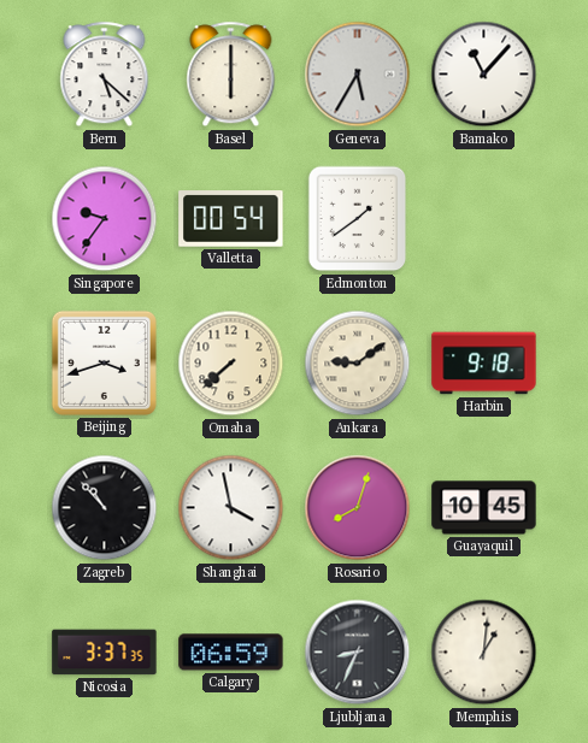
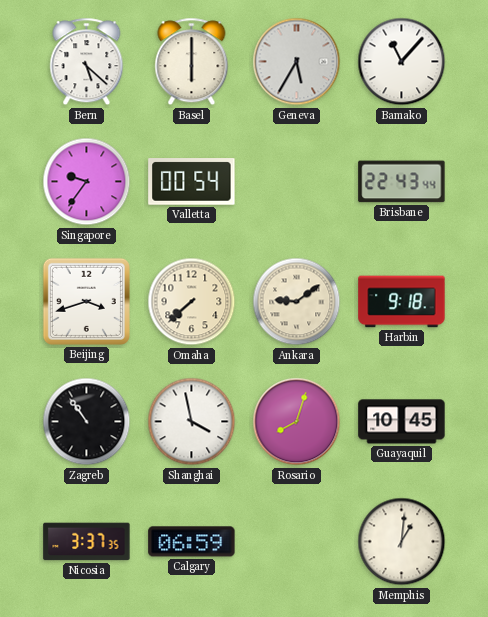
Edmonton: 1:39 -> none (358, 219)
Brisbane: none -> 22:43 (402, 182)
Zagreb: 10:53 -> 10:54 (87, 422)
Ljubljana: 8:34 -> none (358, 653)
